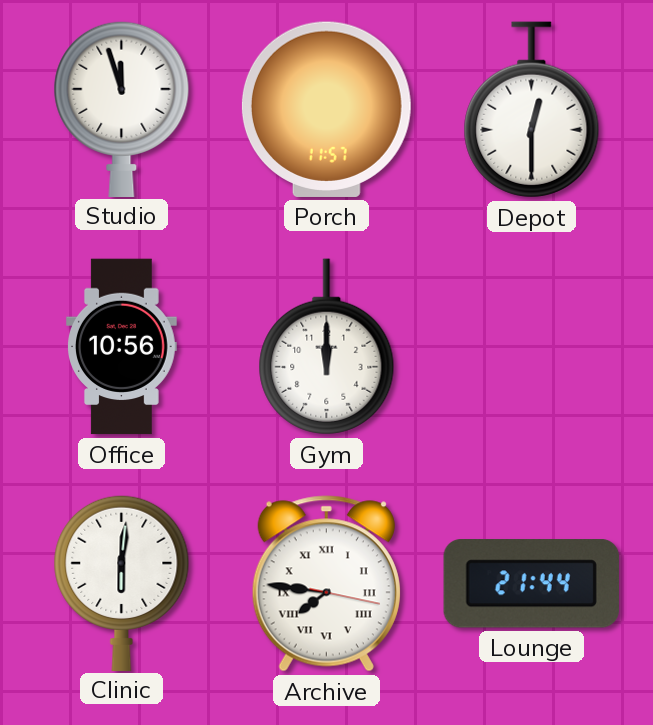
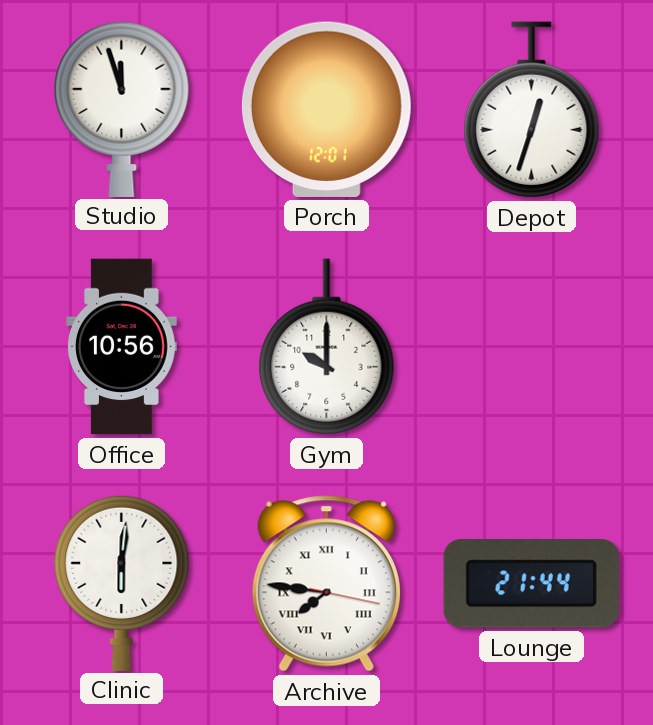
Porch: 11:57 -> 12:01 (326, 109)
Depot: 12:30 -> 12:33 (532, 110)
Gym: 12:00 -> 10:00 (327, 347)
